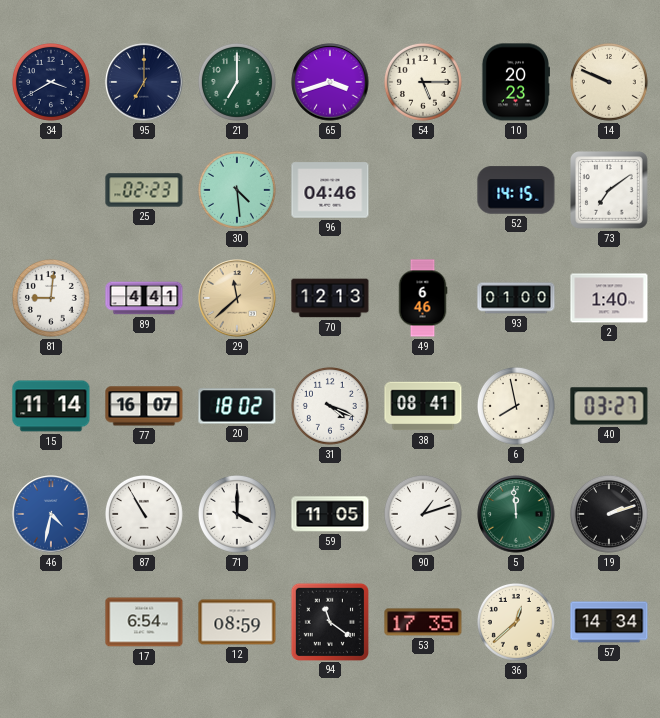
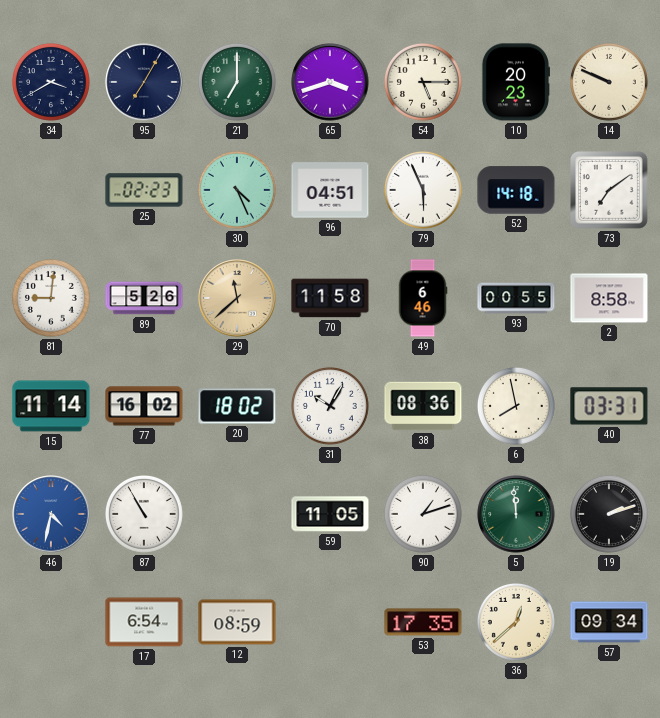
95: 7:00 -> 7:05 (144, 82)
30: 4:29 -> 4:26 (237, 190)
96: 04:46 -> 04:51 (330, 190)
79: none -> 5:56 (423, 190)
52: 14:15 -> 14:18 (516, 190)
89: 4:41 -> 5:26 (144, 298)
70: 12:13 -> 11:58 (330, 298)
93: 01:00 -> 00:55 (516, 298)
2: 1:40 -> 8:58 (609, 298)
77: 16:07 -> 16:02 (144, 406)
31: 4:19 -> 10:05 (330, 406)
38: 08:41 -> 08:36 (423, 406)
40: 03:27 -> 03:31 (609, 406)
71: 4:00 -> none (237, 514)
94: 11:21 -> none (329, 621)
57: 14:34 -> 09:34 (609, 622)
